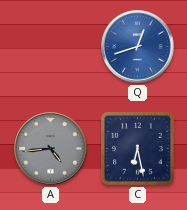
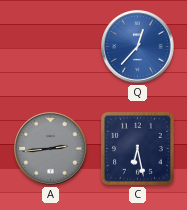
Q: 12:42 -> 12:37 (138, 47)
A: 4:44 -> 2:44 (51, 149)
